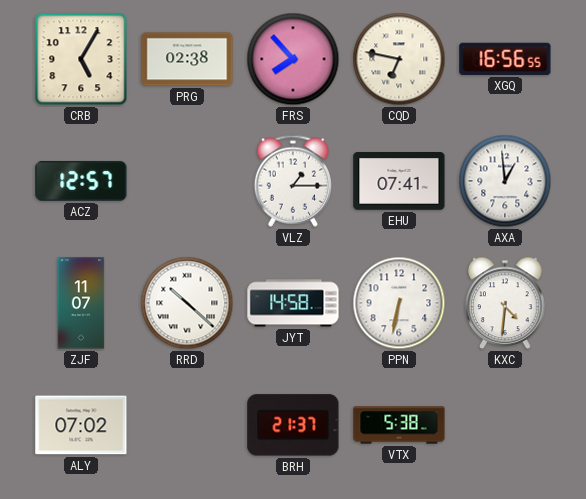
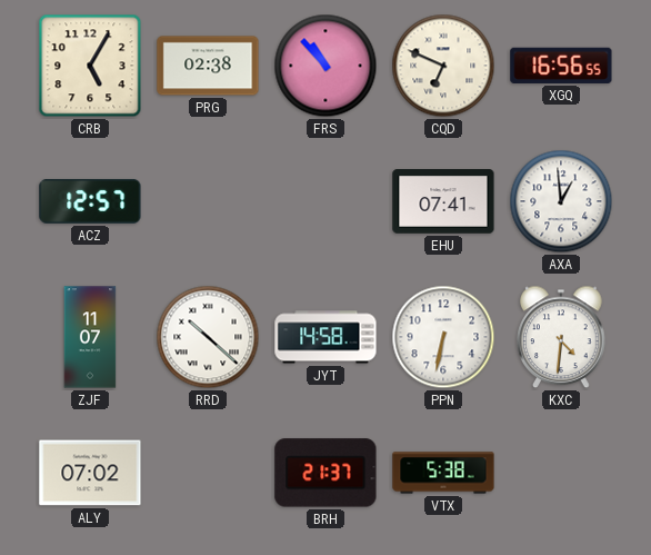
FRS: 7:53 -> 10:53 (325, 66)
CQD: 6:47 -> 6:49 (443, 66)
VLZ: 1:15 -> none (293, 181)
